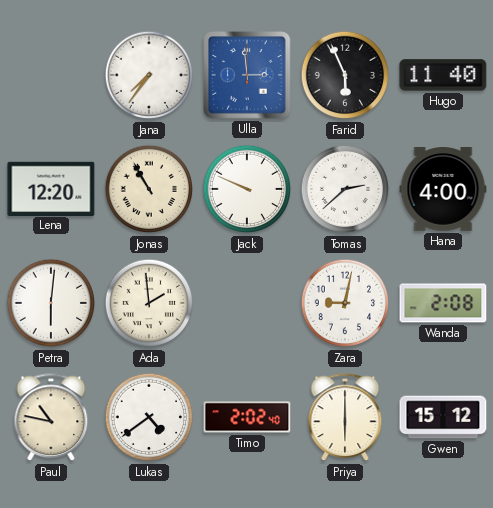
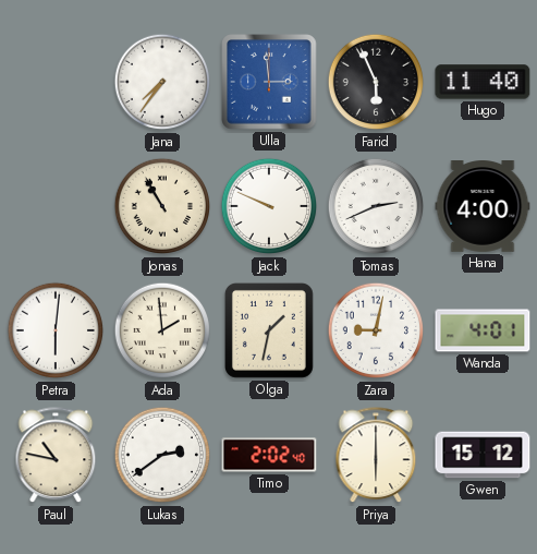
Lena: 12:20 -> none (51, 188)
Tomas: 2:38 -> 2:41 (376, 206)
Olga: none -> 1:32 (269, 330)
Wanda: 2:08 -> 4:01 (483, 330)
Lukas: 4:39 -> 2:39 (162, 455)
